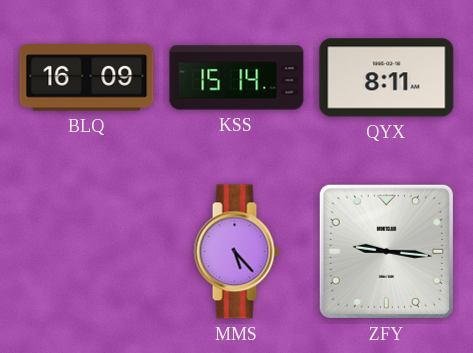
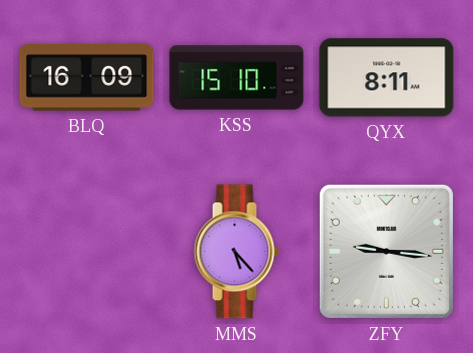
KSS: 15:14 -> 15:10 (237, 78)
